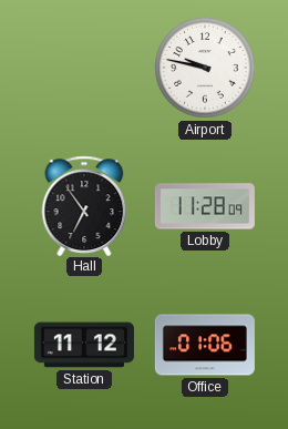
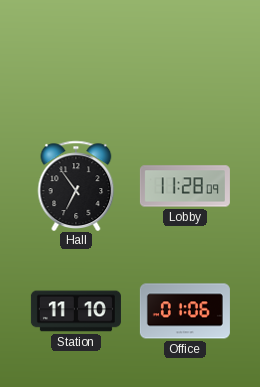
Airport: 9:47 -> none (205, 68)
Station: 11:12 -> 11:10 (76, 311)
